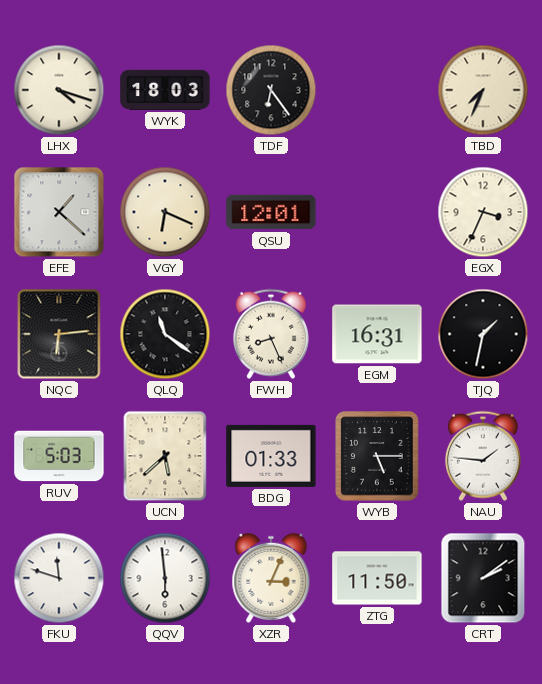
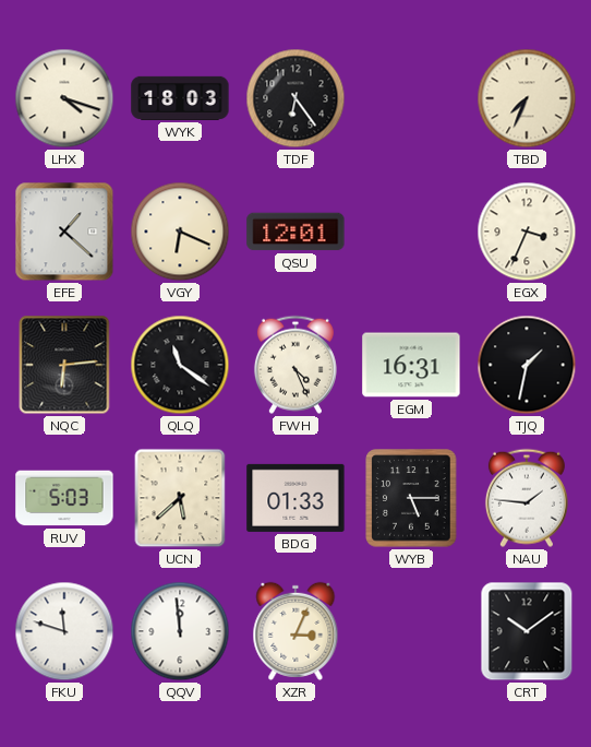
FWH: 8:26 -> 4:26 (295, 365)
QQV: 5:59 -> 11:59 (180, 631)
ZTG: 11:50 -> none (377, 578)
CRT: 2:09 -> 10:09 (527, 631)
